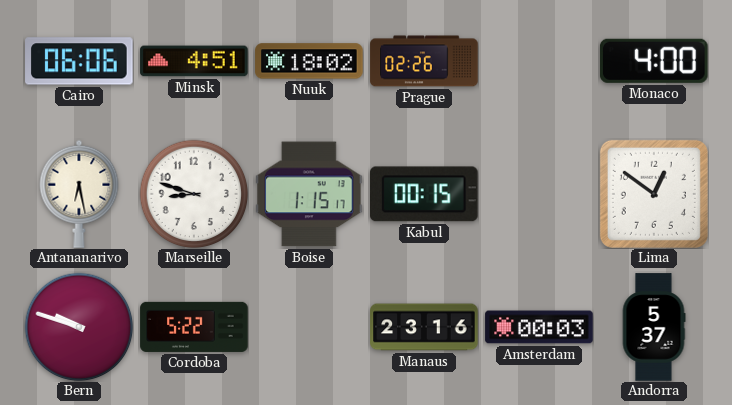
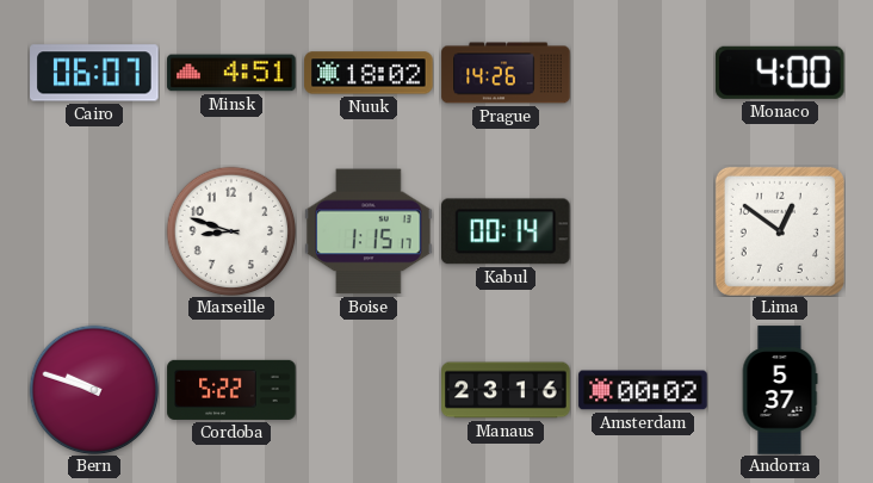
Cairo: 06:06 -> 06:07 (94, 73)
Prague: 02:26 -> 14:26 (506, 73)
Antananarivo: 6:28 -> none (79, 194)
Kabul: 00:15 -> 00:14 (507, 231)
Amsterdam: 00:03 -> 00:02 (643, 390)
